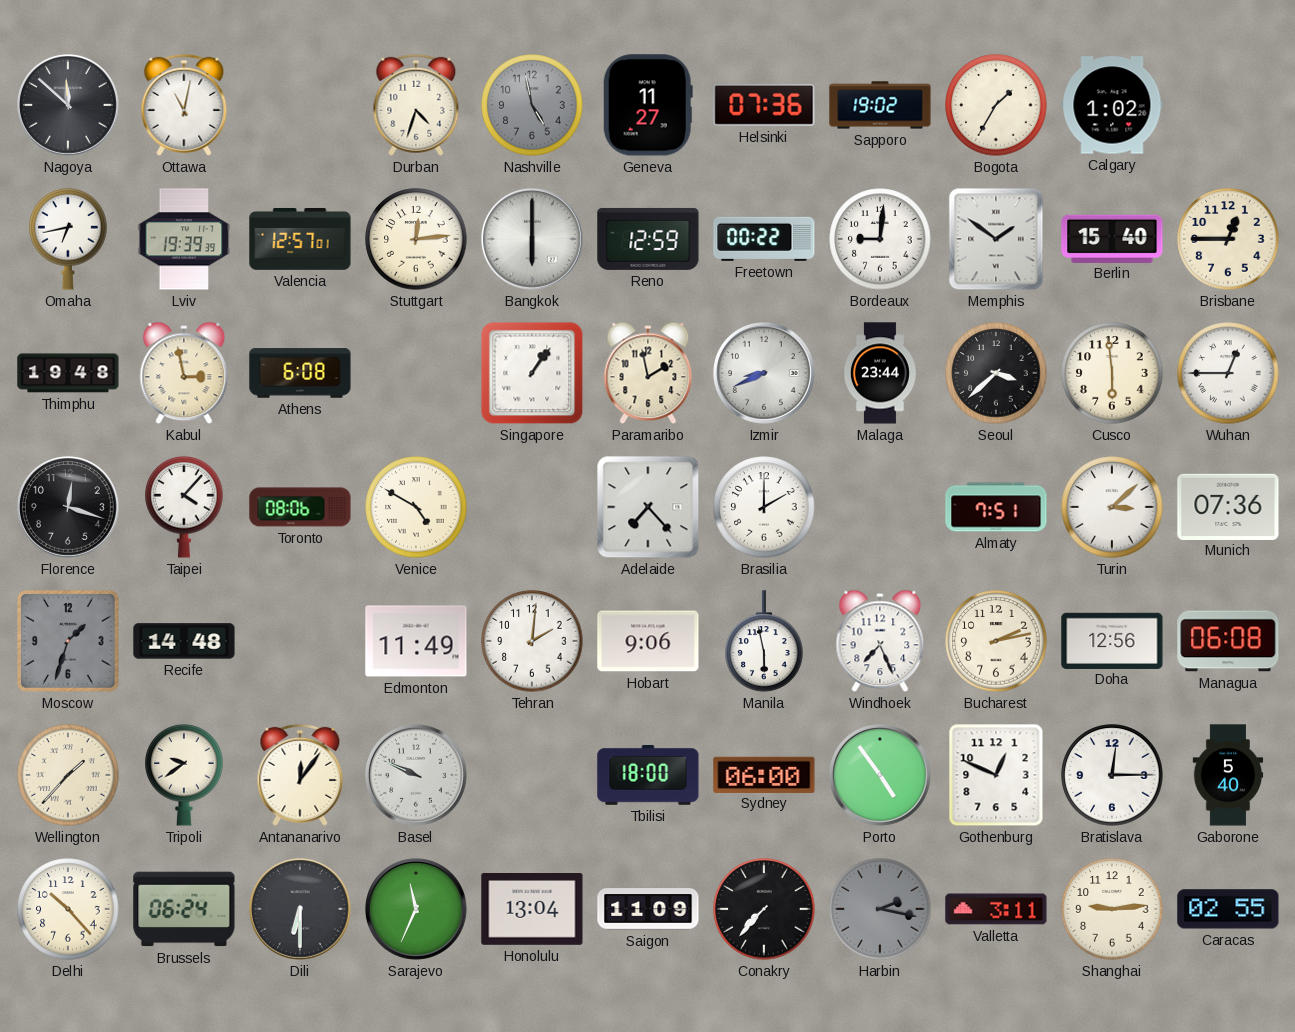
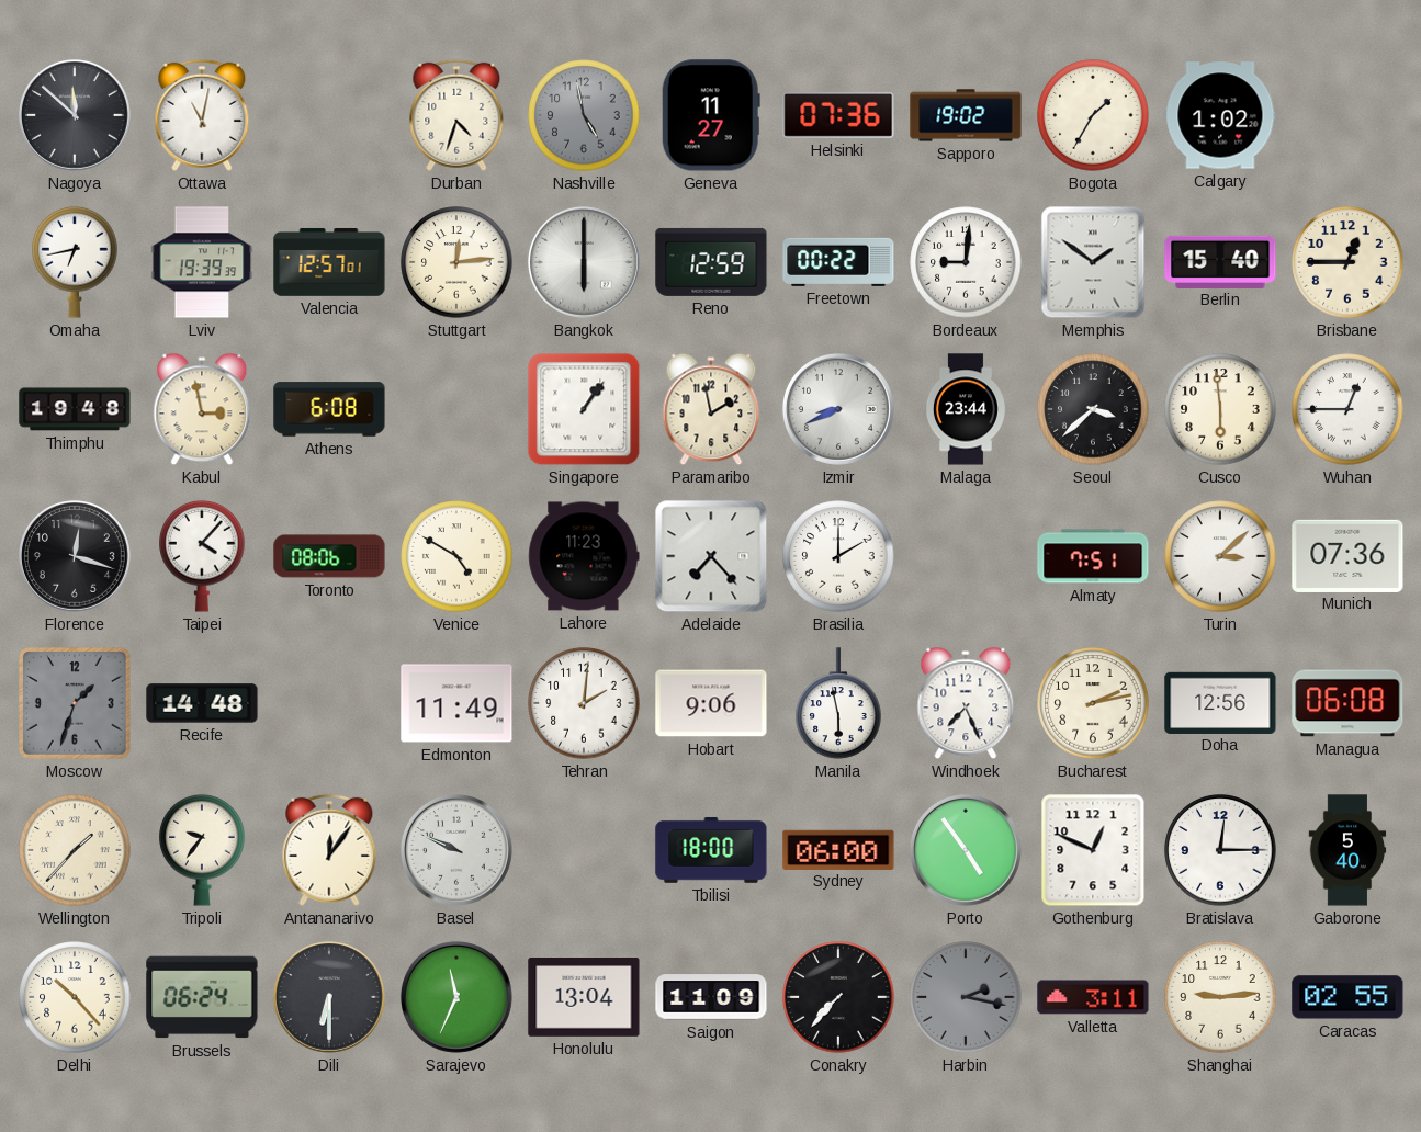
Lahore: none -> 11:23 (584, 556)
Tripoli: 9:39 -> 9:36 (202, 850)
